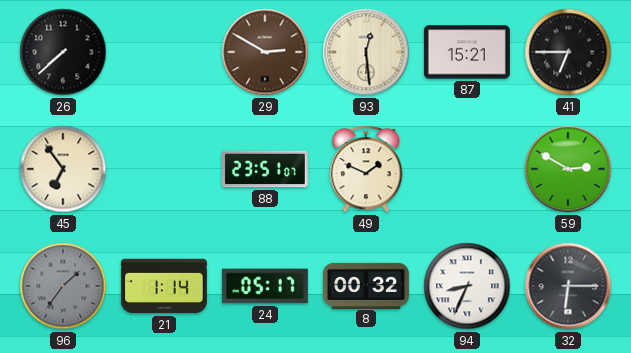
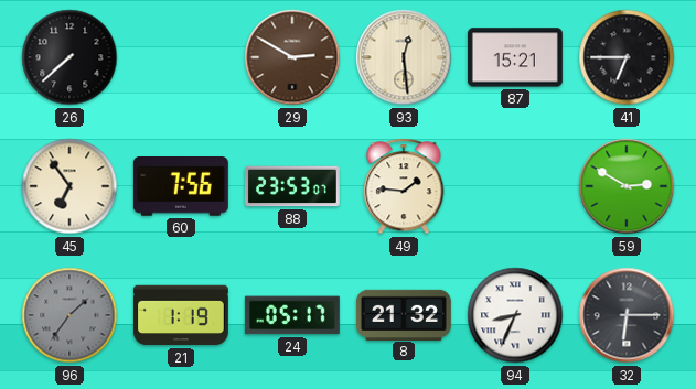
60: none -> 7:56 (181, 187)
88: 23:51 -> 23:53 (292, 186)
49: 1:49 -> 1:46 (404, 186)
21: 1:14 -> 1:19 (181, 315)
8: 00:32 -> 21:32 (404, 314)
